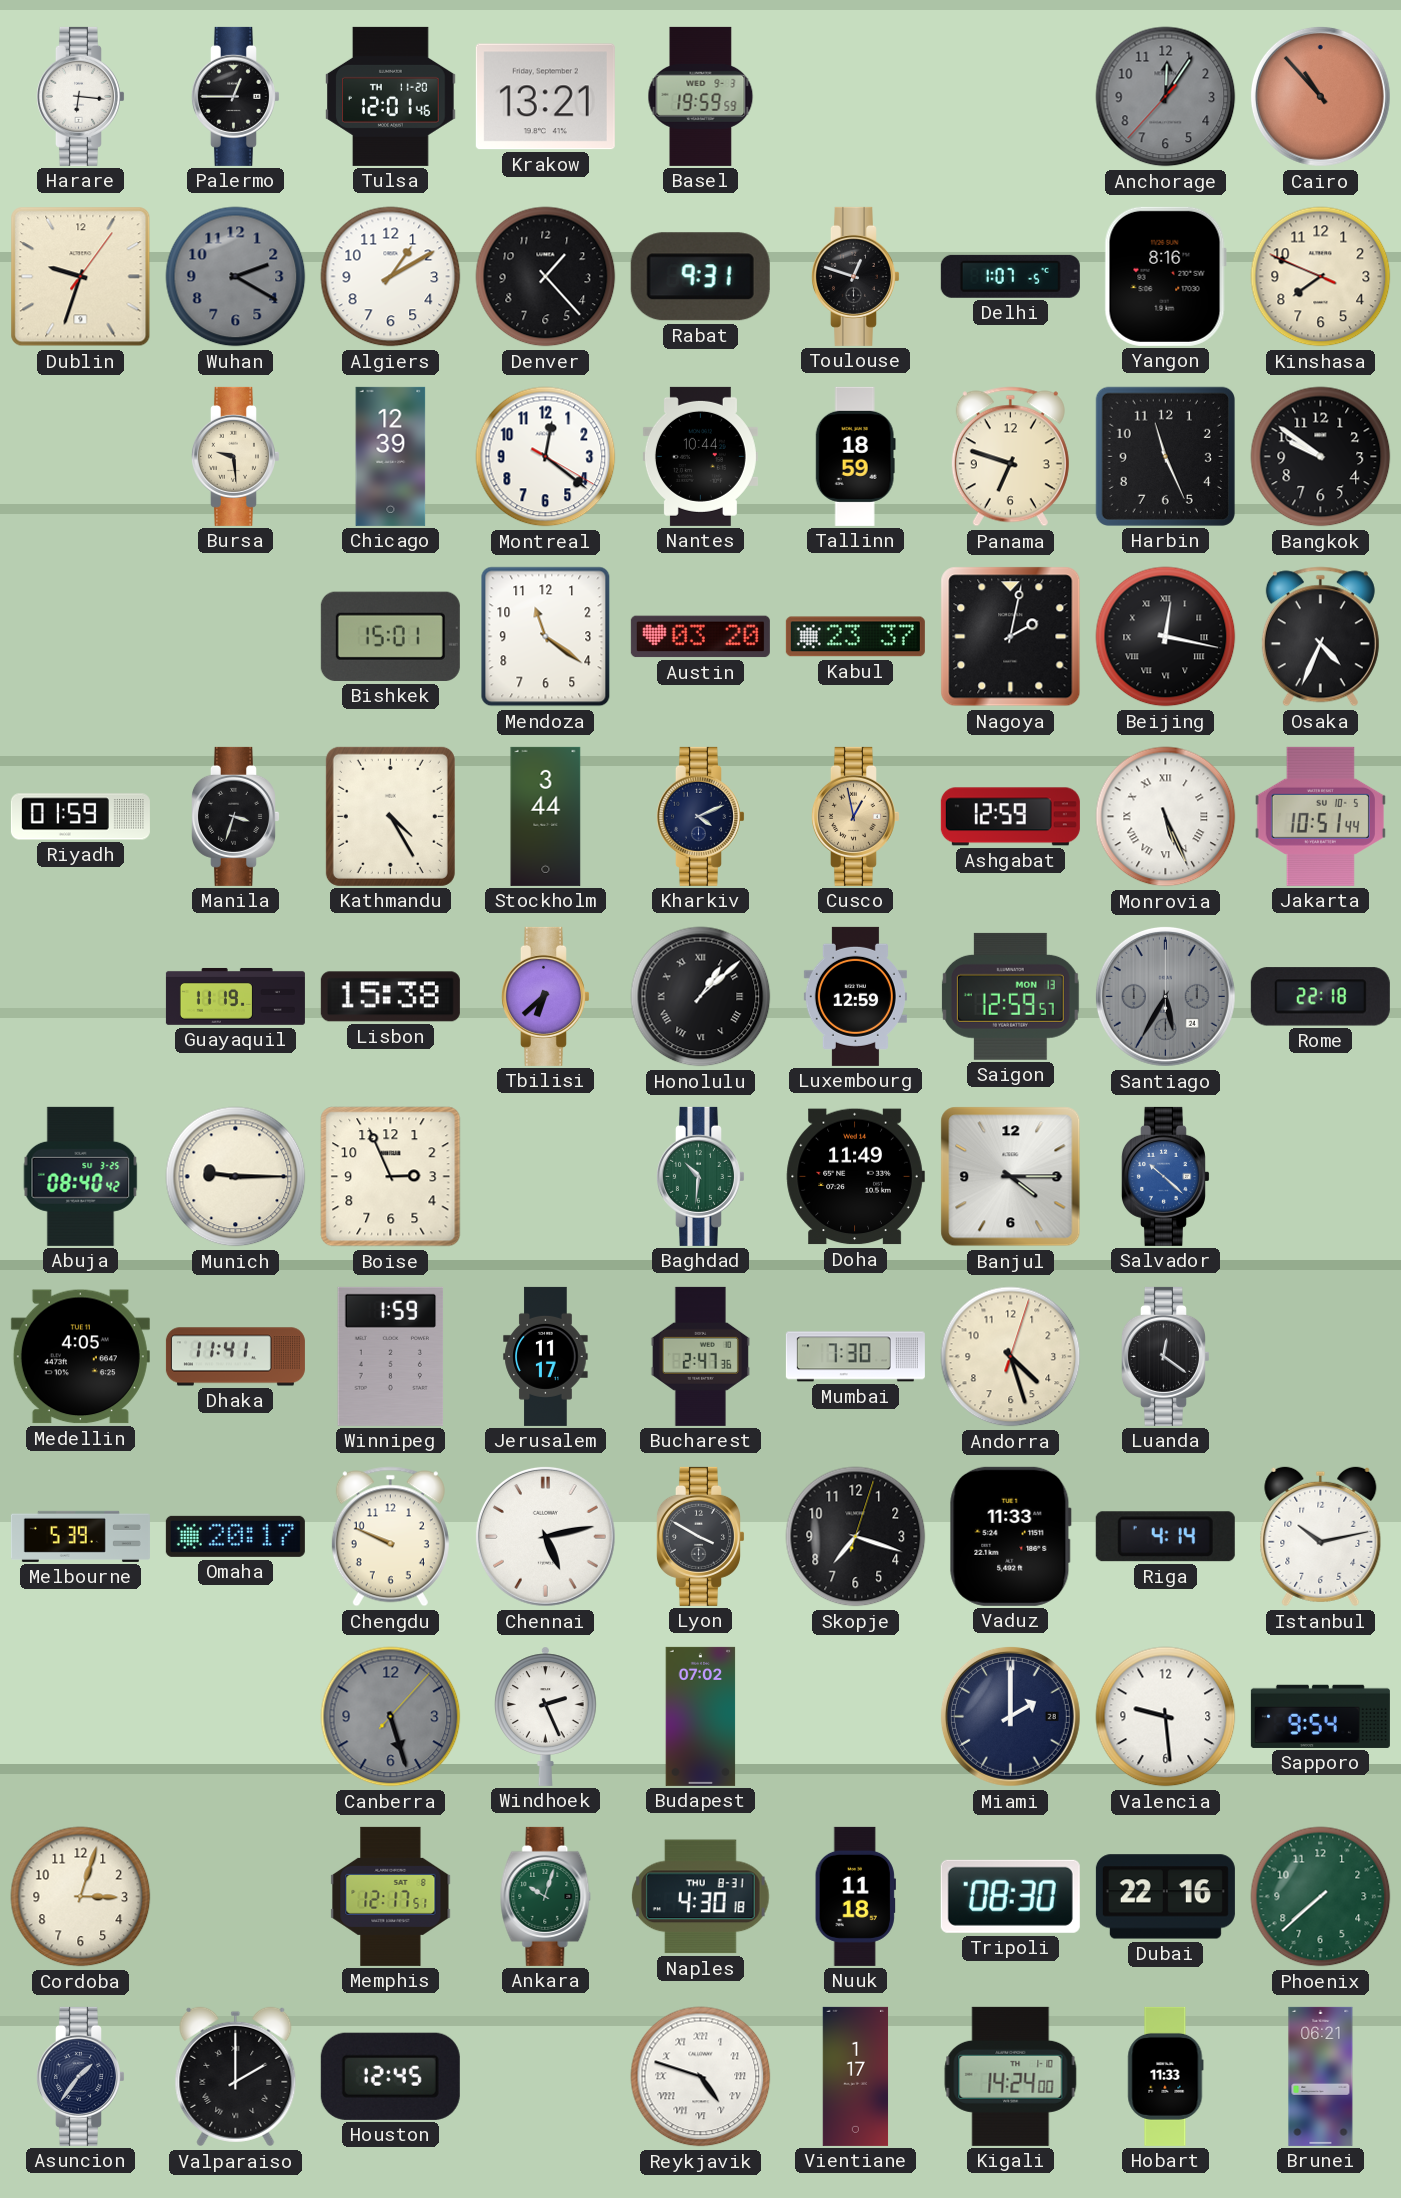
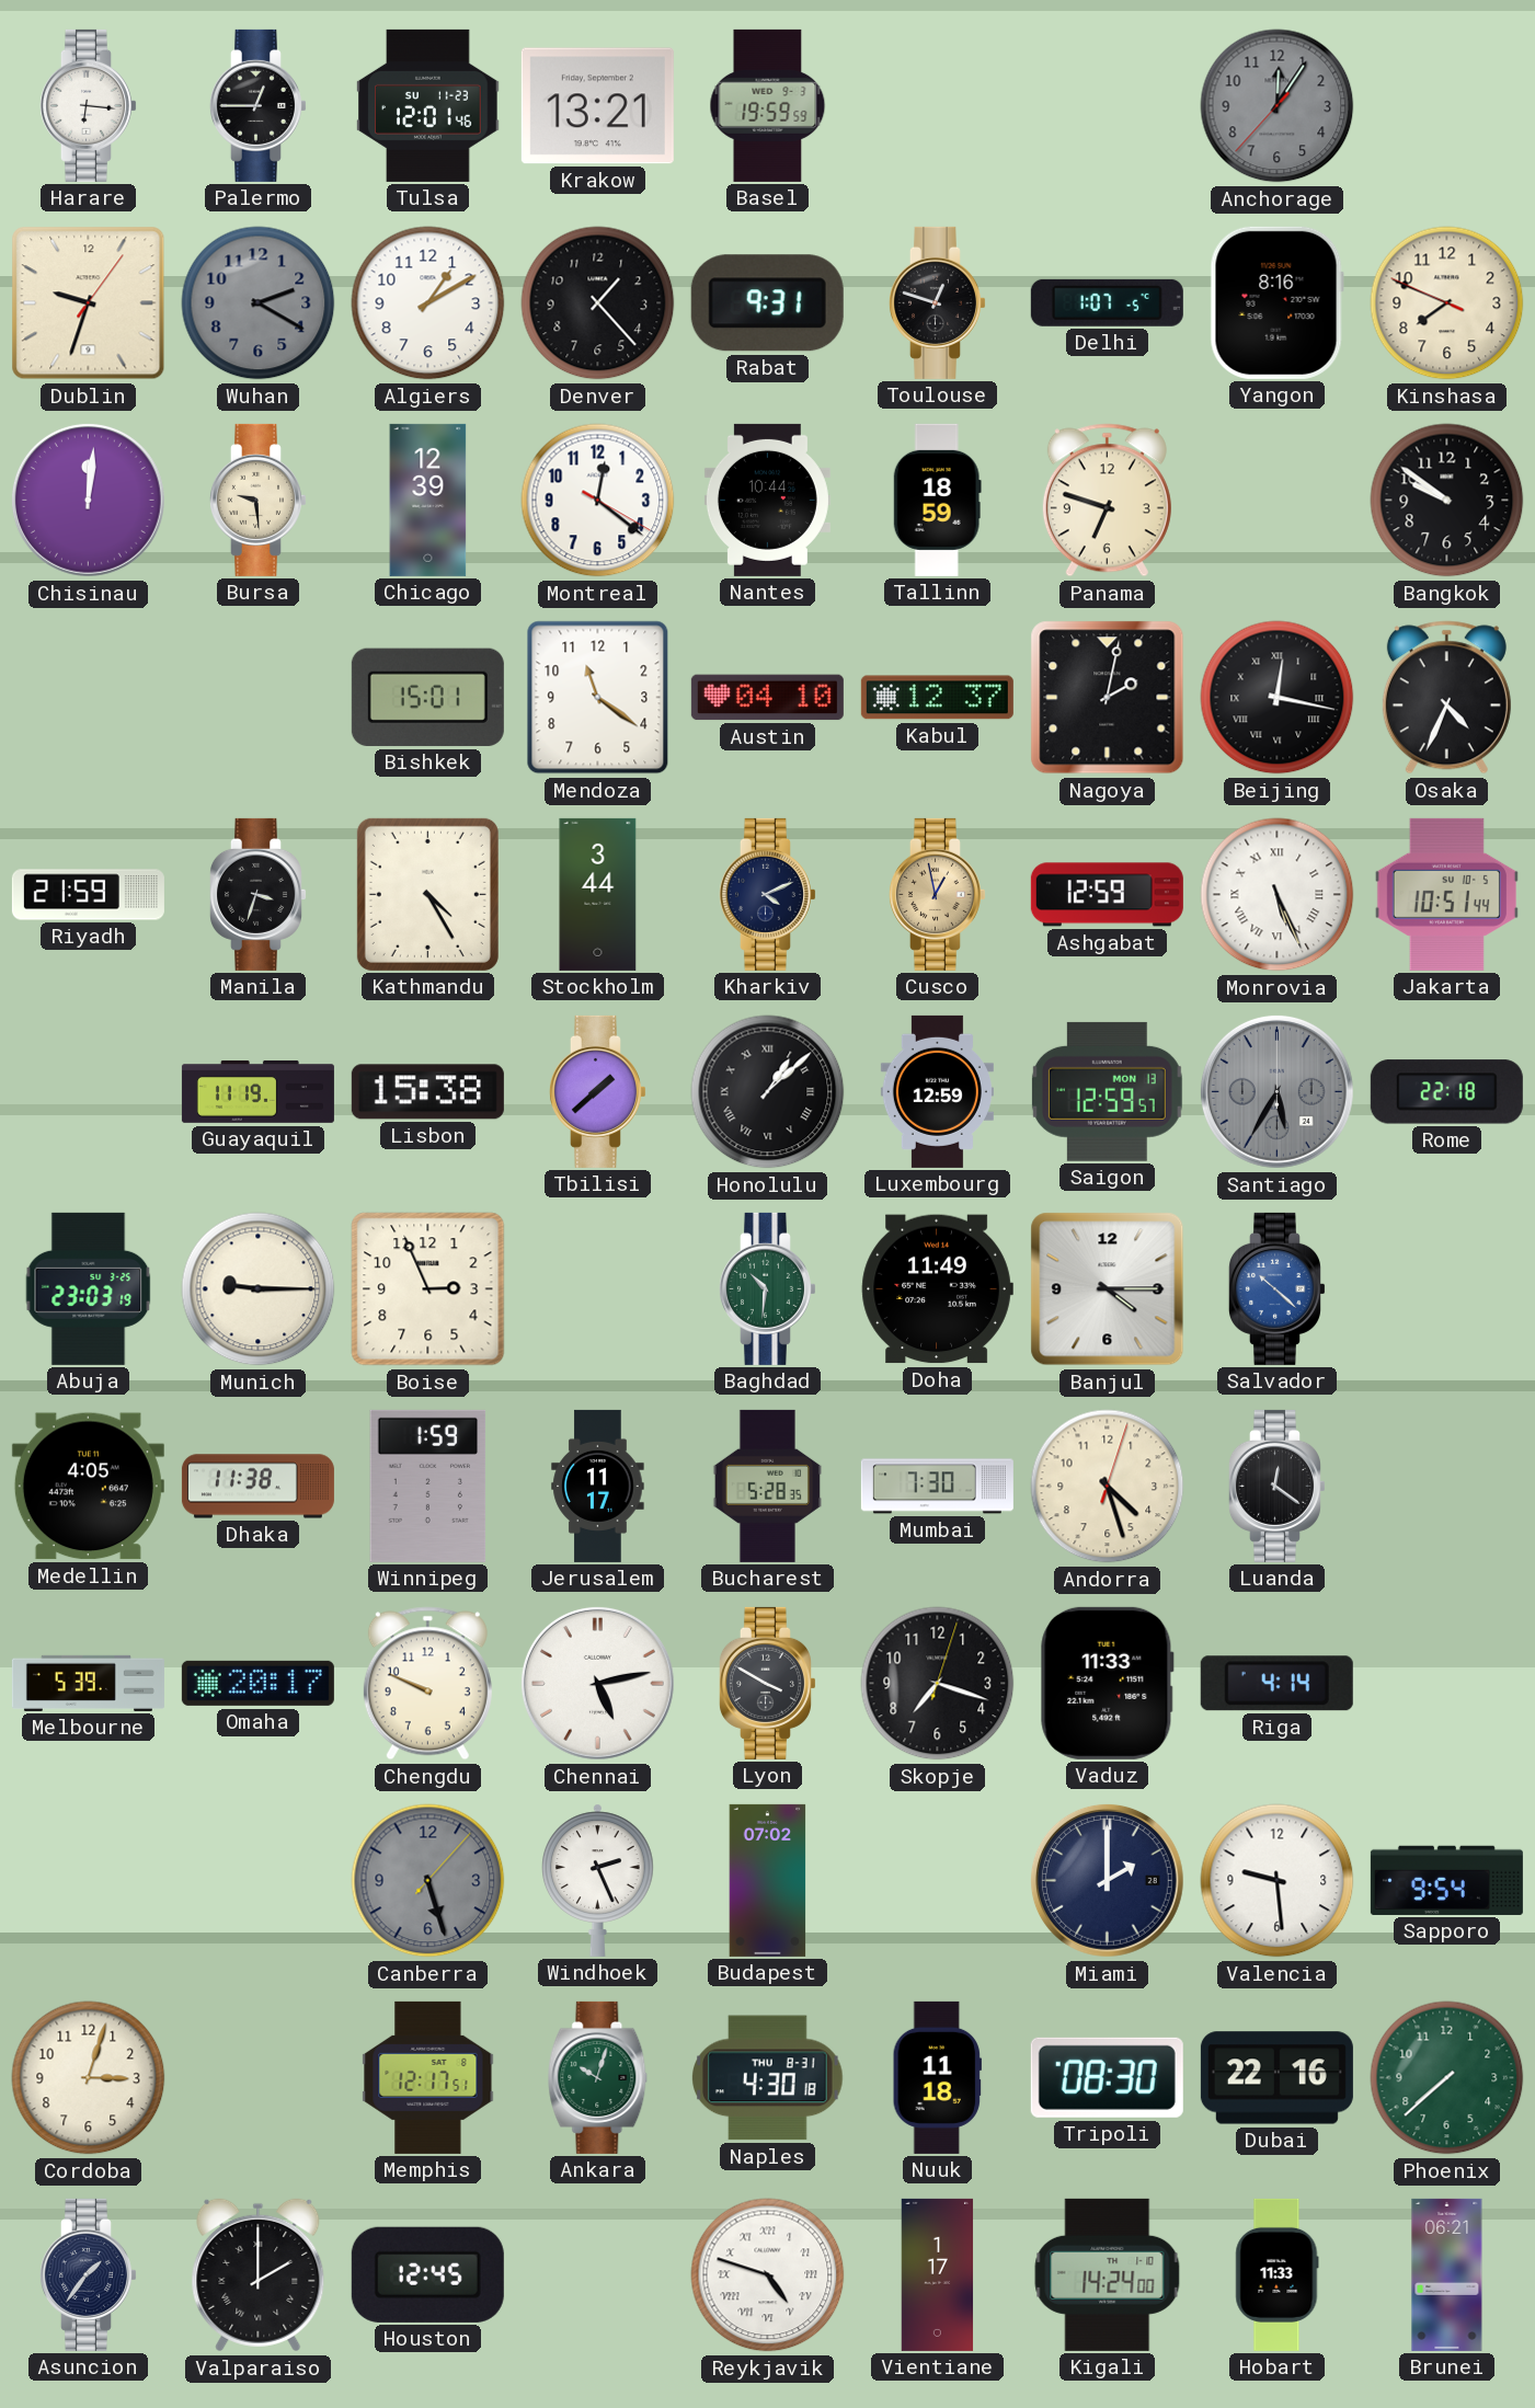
Tulsa date: TH 11-20 -> SU 11-23 (428, 105)
Cairo: 10:53 -> none (1320, 96)
Chisinau: none -> 12:01 (88, 500)
Harbin: 11:26 -> none (1165, 456)
Austin: 03:20 -> 04:10 (767, 698)
Kabul: 23:37 -> 12:37 (937, 698)
Riyadh: 01:59 -> 21:59 (88, 895)
Tbilisi: 6:38 -> 1:38 (597, 1091)
Abuja: 08:40 -> 23:03 (89, 1288)
Dhaka: 11:41 -> 11:38 (257, 1487)
Bucharest: 2:47 -> 5:28 (767, 1486)
Istanbul: 10:13 -> none (1321, 1537)
